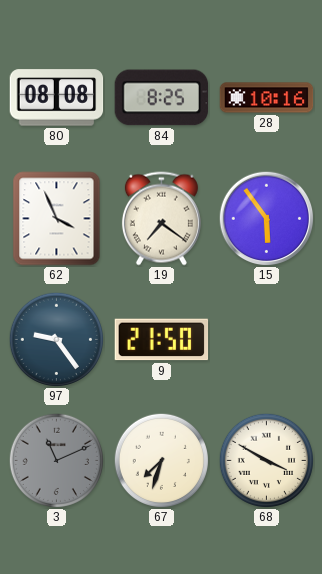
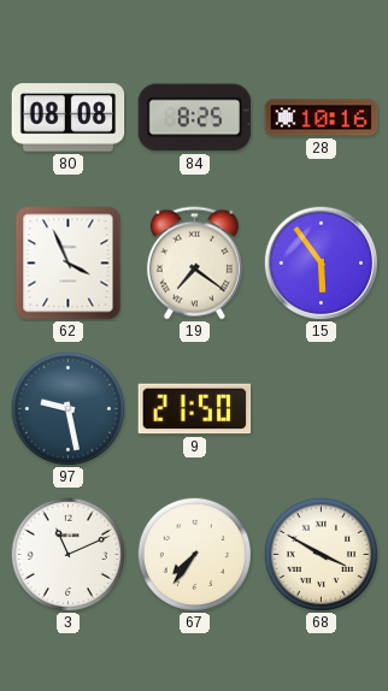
97: 9:24 -> 9:28 (67, 408)
3 dial: grey -> white (67, 554)
67: 7:33 -> 7:36 (194, 554)
